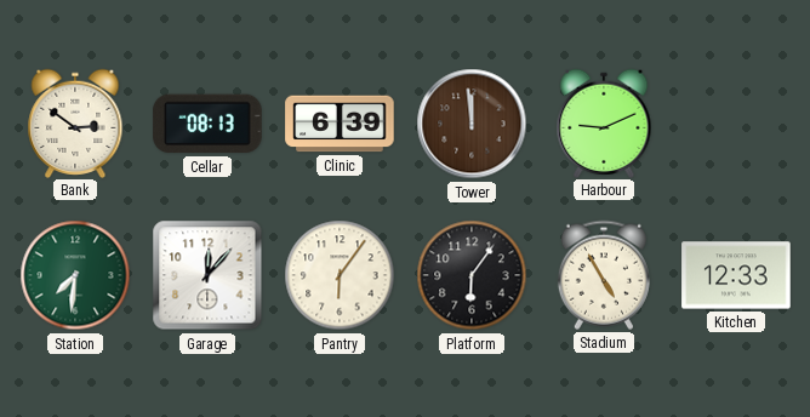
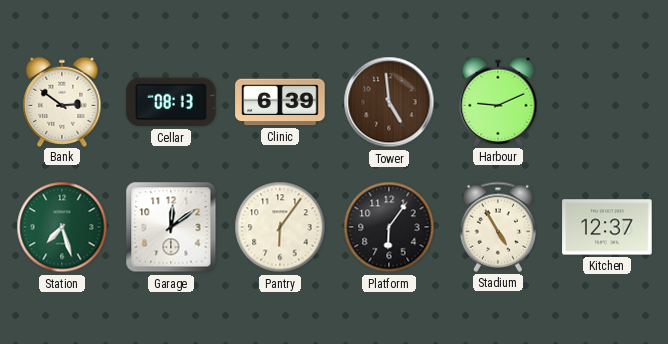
Tower: 11:59 -> 4:59 (389, 102)
Station: 7:31 -> 7:27 (62, 227)
Garage: 12:07 -> 12:09 (171, 227)
Kitchen: 12:33 -> 12:37 (607, 227)
